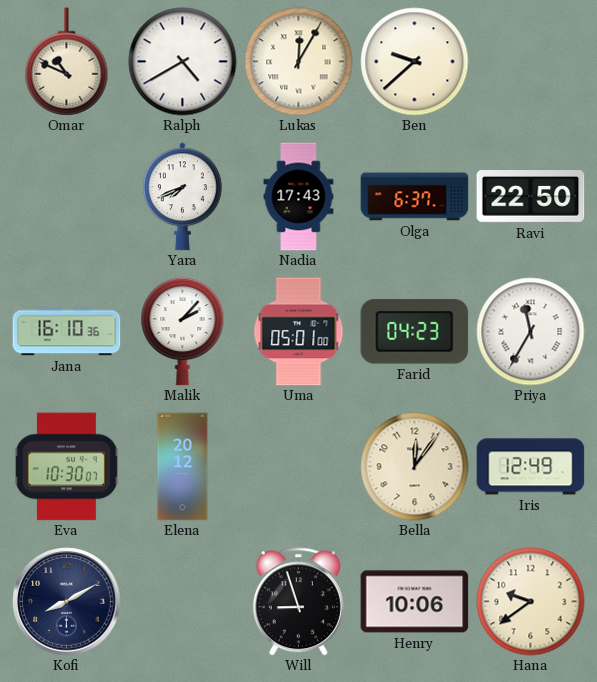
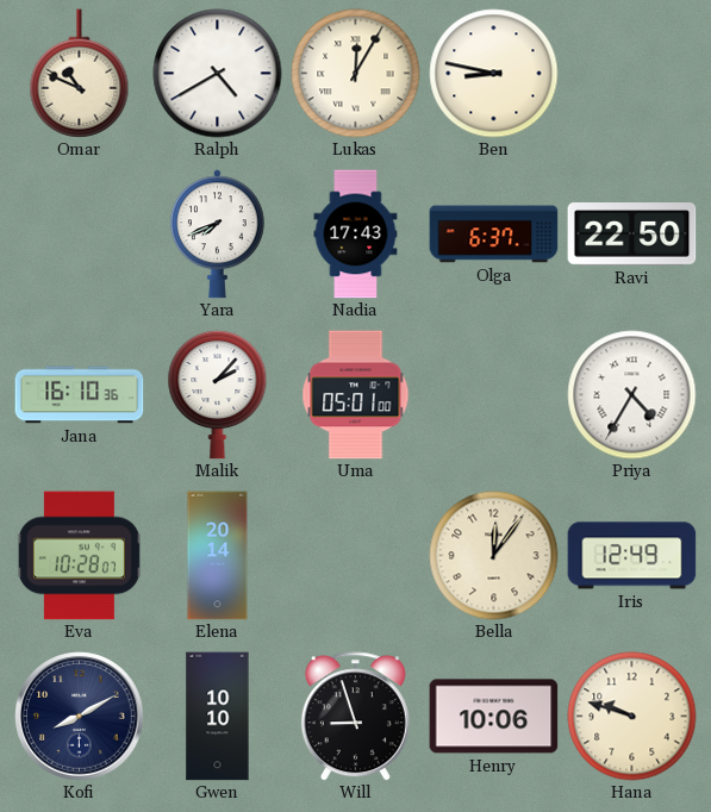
Ben: 9:38 -> 8:47 (494, 74)
Farid: 04:23 -> none (415, 332)
Priya: 11:35 -> 4:35 (632, 395)
Eva: 10:30 -> 10:28 (79, 556)
Elena: 20:12 -> 20:14 (218, 556)
Gwen: none -> 10:10 (218, 717)
Hana: 9:39 -> 9:48 (632, 717)
